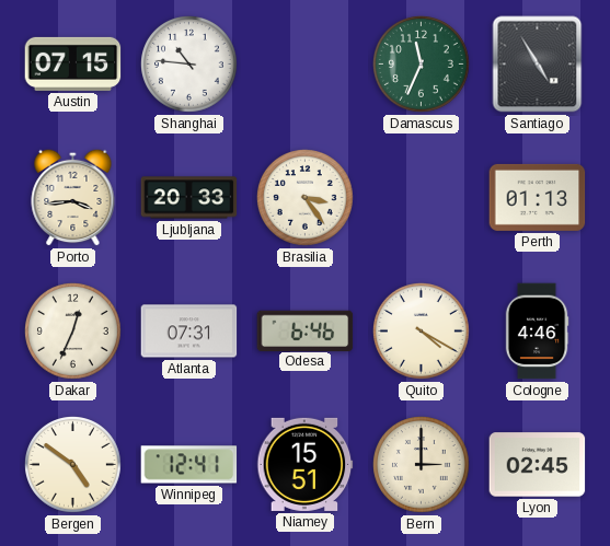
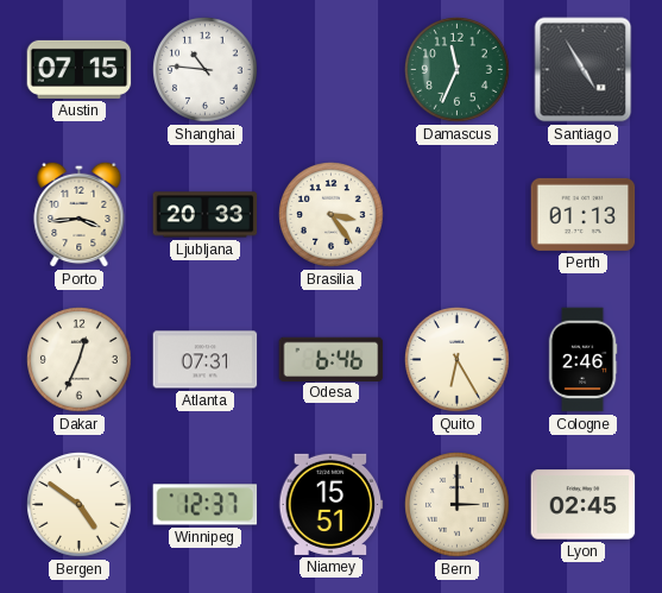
Quito: 4:20 -> 6:25 (458, 360)
Cologne: 4:46 -> 2:46 (582, 360)
Winnipeg: 12:41 -> 12:37 (206, 505)
